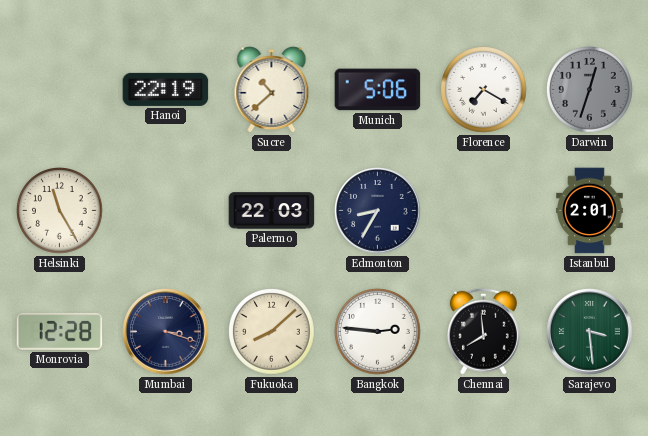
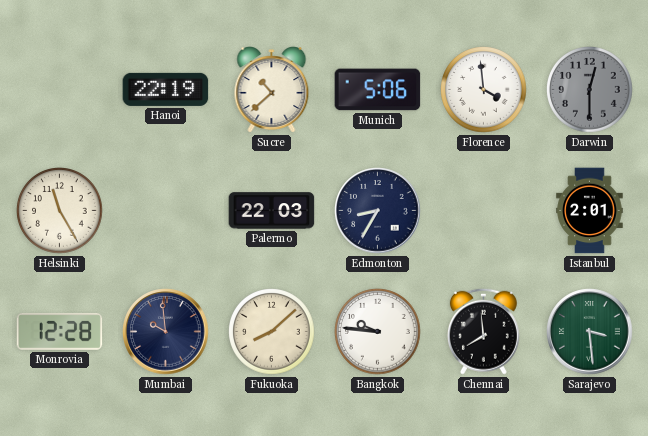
Florence: 7:20 -> 3:59 (484, 90)
Darwin: 12:33 -> 12:30 (590, 90)
Mumbai: 3:18 -> 9:59 (166, 332)
Bangkok: 2:46 -> 9:46 (378, 332)
